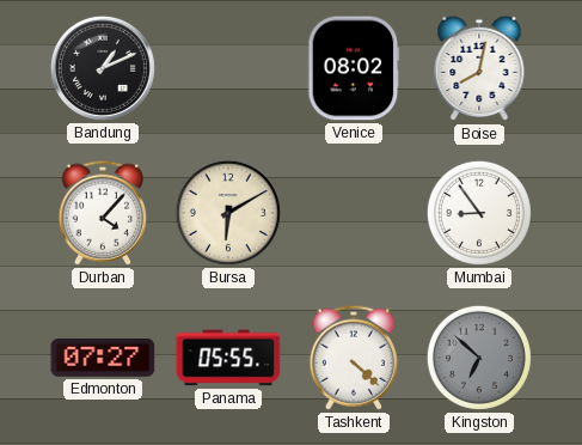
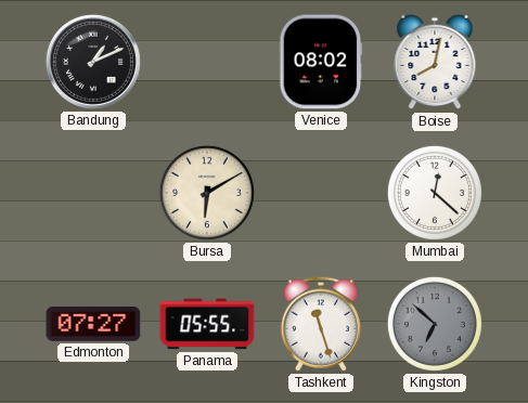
Durban: 4:07 -> none (102, 213)
Mumbai: 8:54 -> 12:22 (435, 193)
Tashkent: 4:22 -> 11:27 (320, 324)
